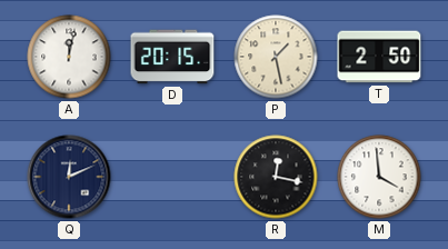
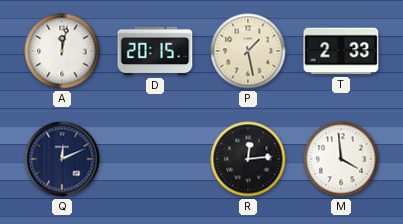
T: 2:50 -> 2:33 (341, 51)
R: 12:17 -> 12:14 (248, 159)
